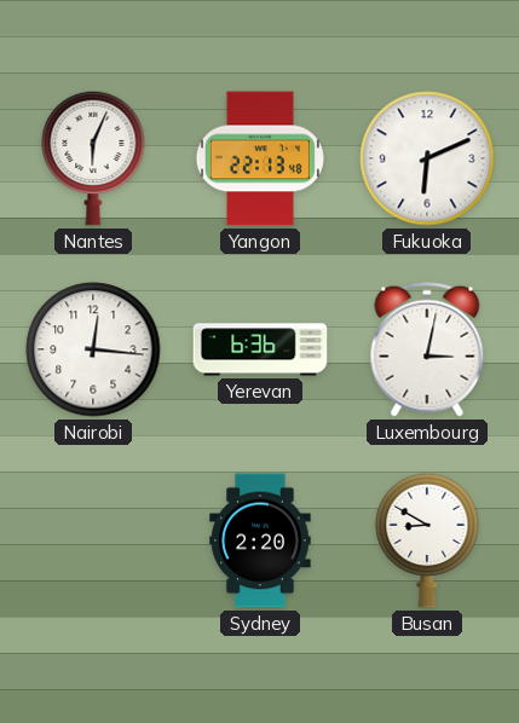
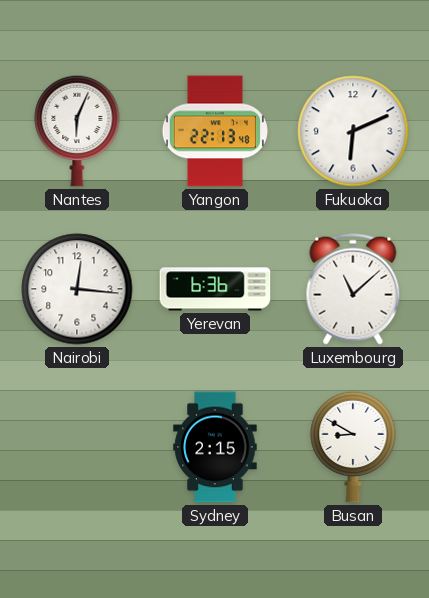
Luxembourg: 3:02 -> 11:08 (353, 289)
Sydney: 2:20 -> 2:15 (215, 447)
